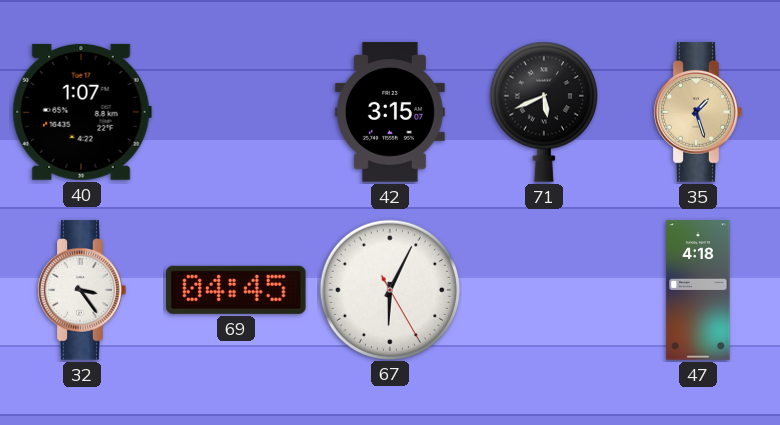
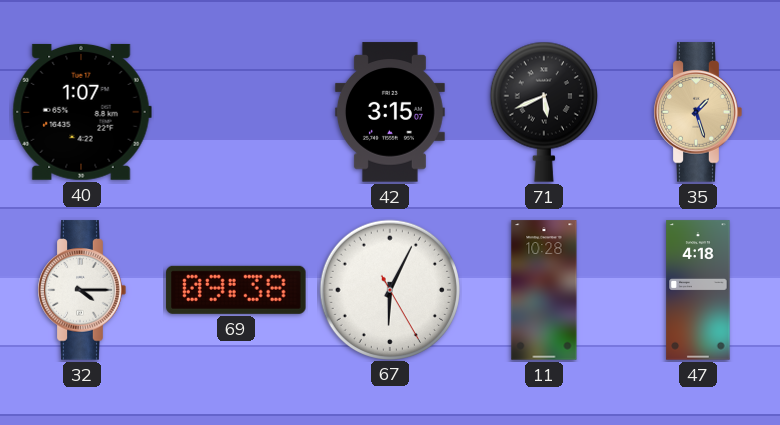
32: 3:24 -> 4:15 (82, 290)
69: 04:45 -> 09:38 (236, 290)
11: none -> 10:28 (544, 290)
